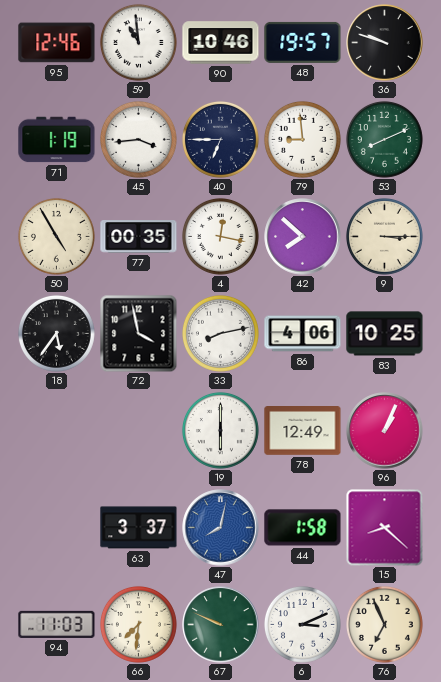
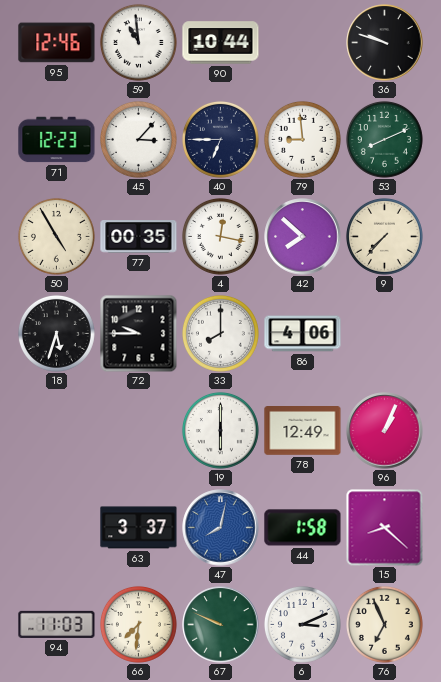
90: 10:46 -> 10:44 (221, 43)
48: 19:57 -> none (303, 42)
71: 1:19 -> 12:23 (57, 140)
45: 3:44 -> 3:07 (138, 139)
9: 3:15 -> 7:37 (384, 236)
18: 5:36 -> 5:33 (56, 333)
72: 3:58 -> 9:45 (138, 333)
33: 8:13 -> 8:00 (220, 333)
83: 10:25 -> none (385, 334)
